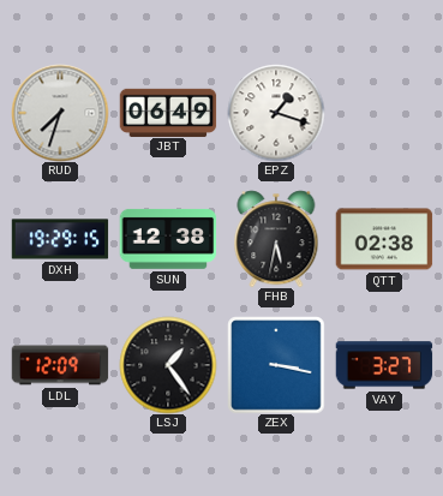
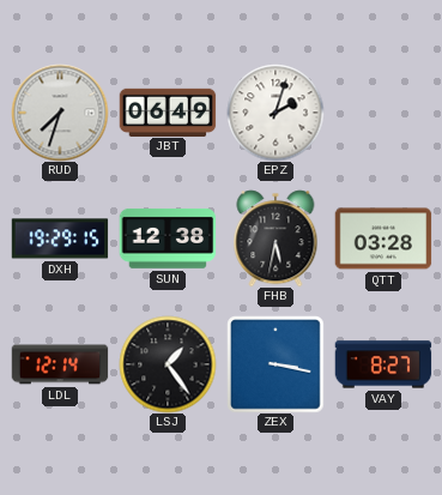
EPZ: 1:18 -> 2:03 (276, 113)
QTT: 02:38 -> 03:28 (383, 239)
LDL: 12:09 -> 12:14 (60, 364)
VAY: 3:27 -> 8:27 (383, 364)
